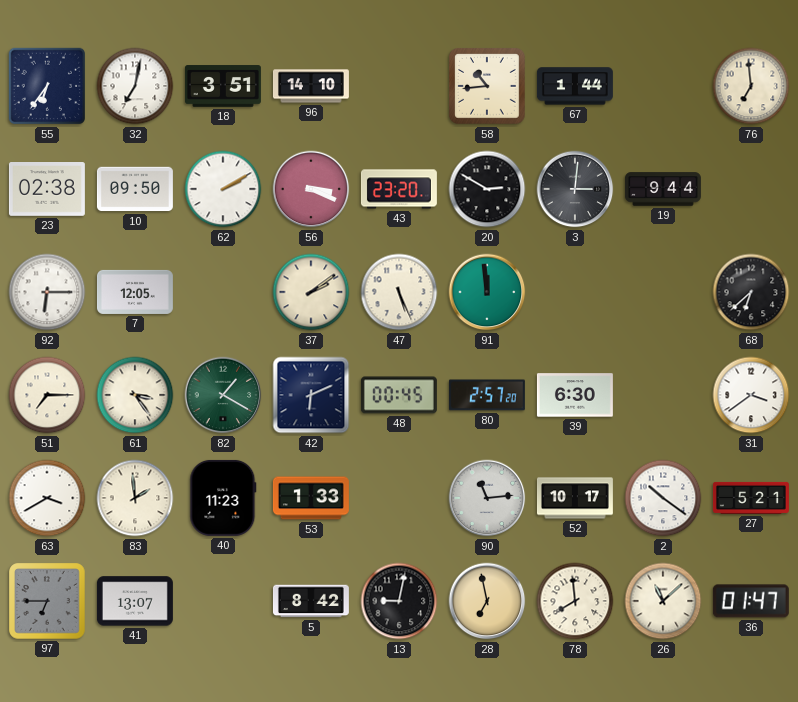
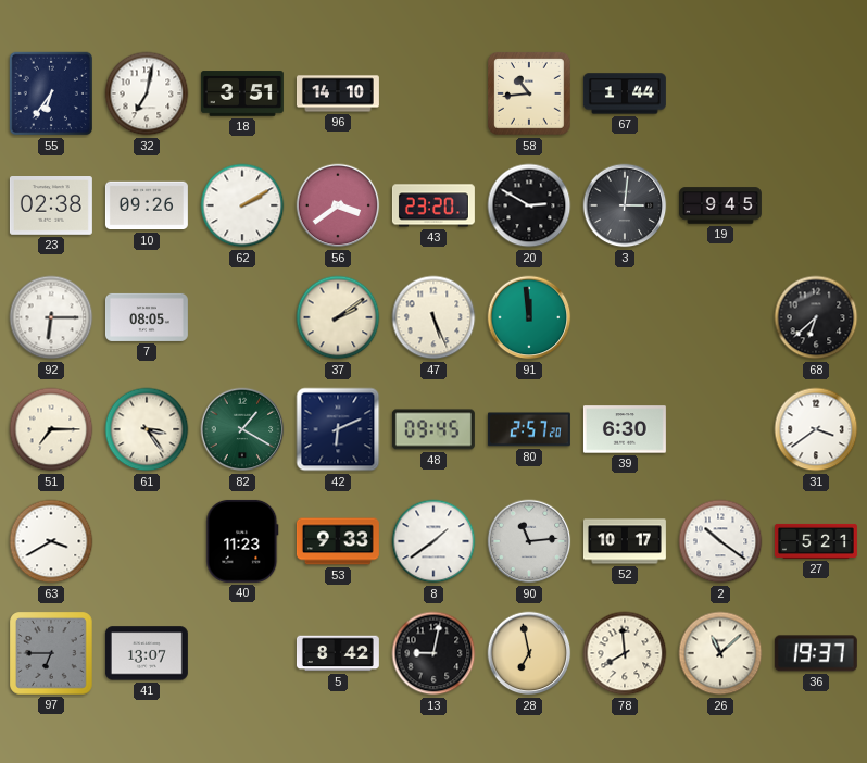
76: 6:59 -> none (751, 86)
10: 09:50 -> 09:26 (147, 205)
56: 3:19 -> 3:39 (338, 205)
19: 9:44 -> 9:45 (720, 205)
7: 12:05 -> 08:05 (147, 317)
48: 00:45 -> 09:45 (434, 429)
83: 1:59 -> none (135, 498)
53: 1:33 -> 9:33 (338, 541)
8: none -> 1:39 (434, 541)
36: 01:47 -> 19:37 (816, 653)
